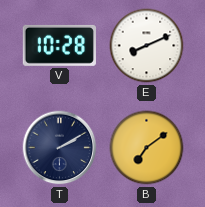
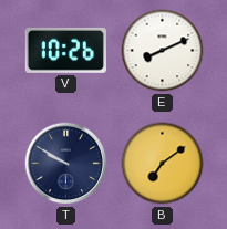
V: 10:28 -> 10:26 (65, 50)
T: 2:10 -> 9:50 (66, 164)
